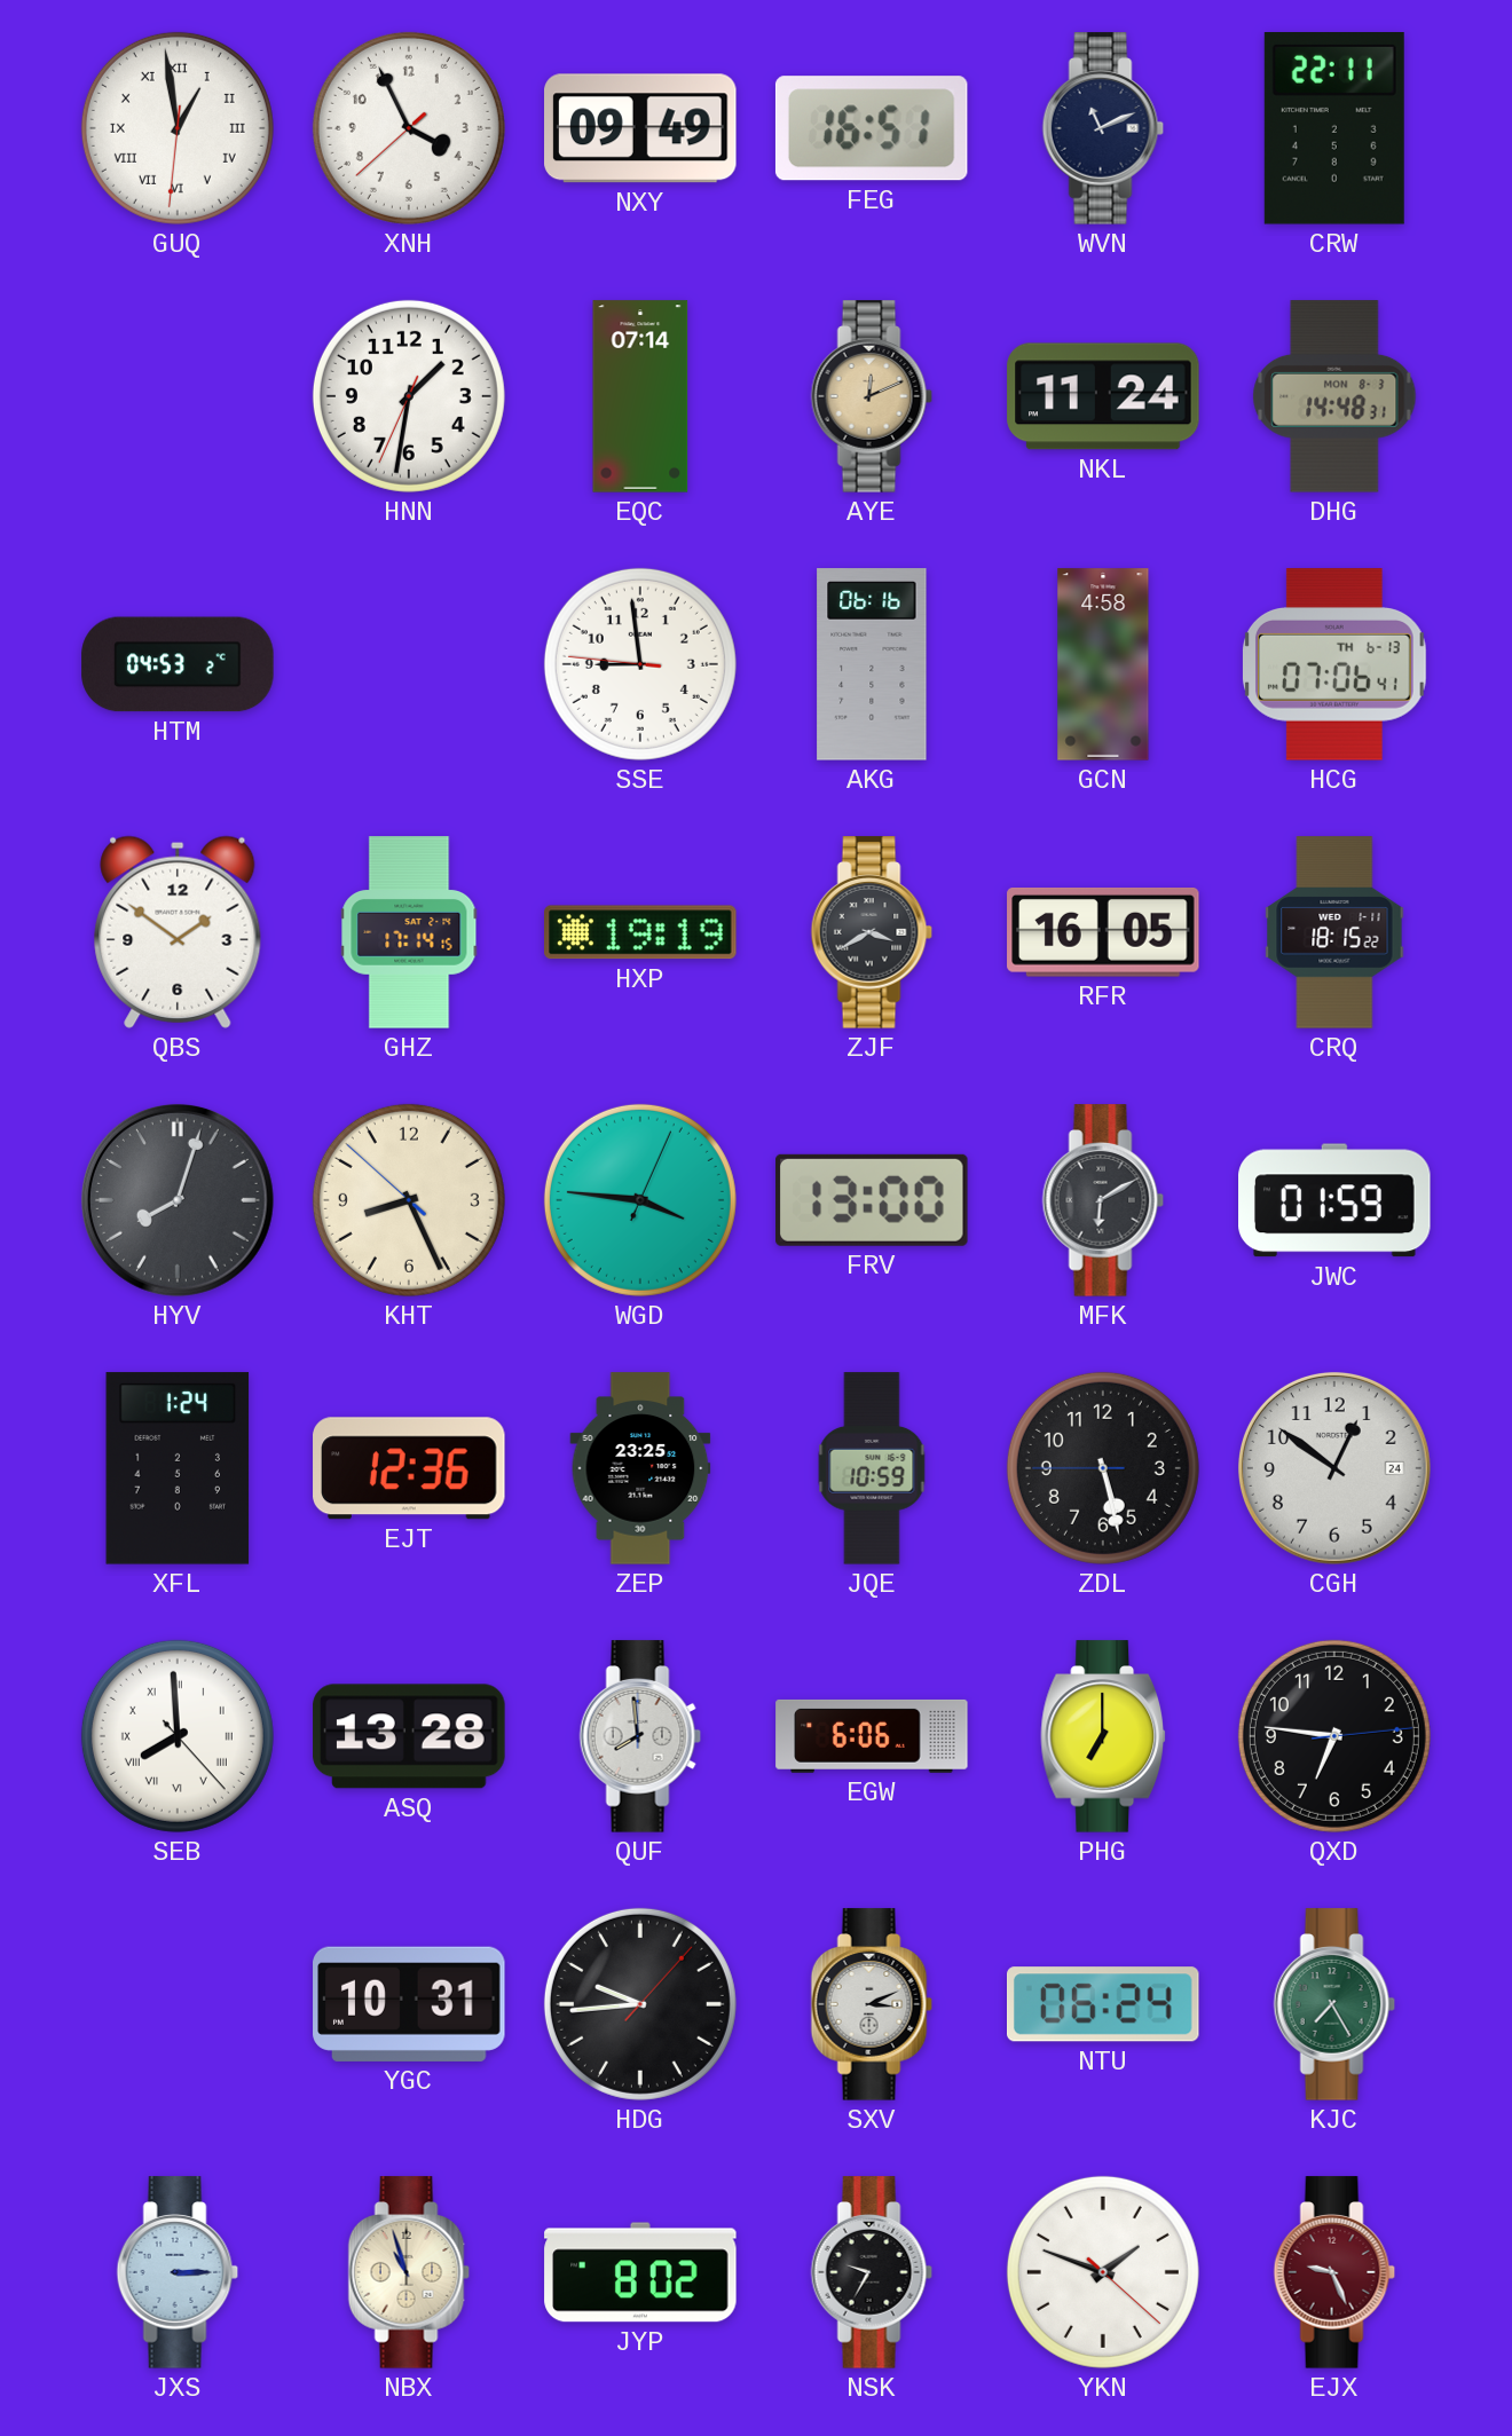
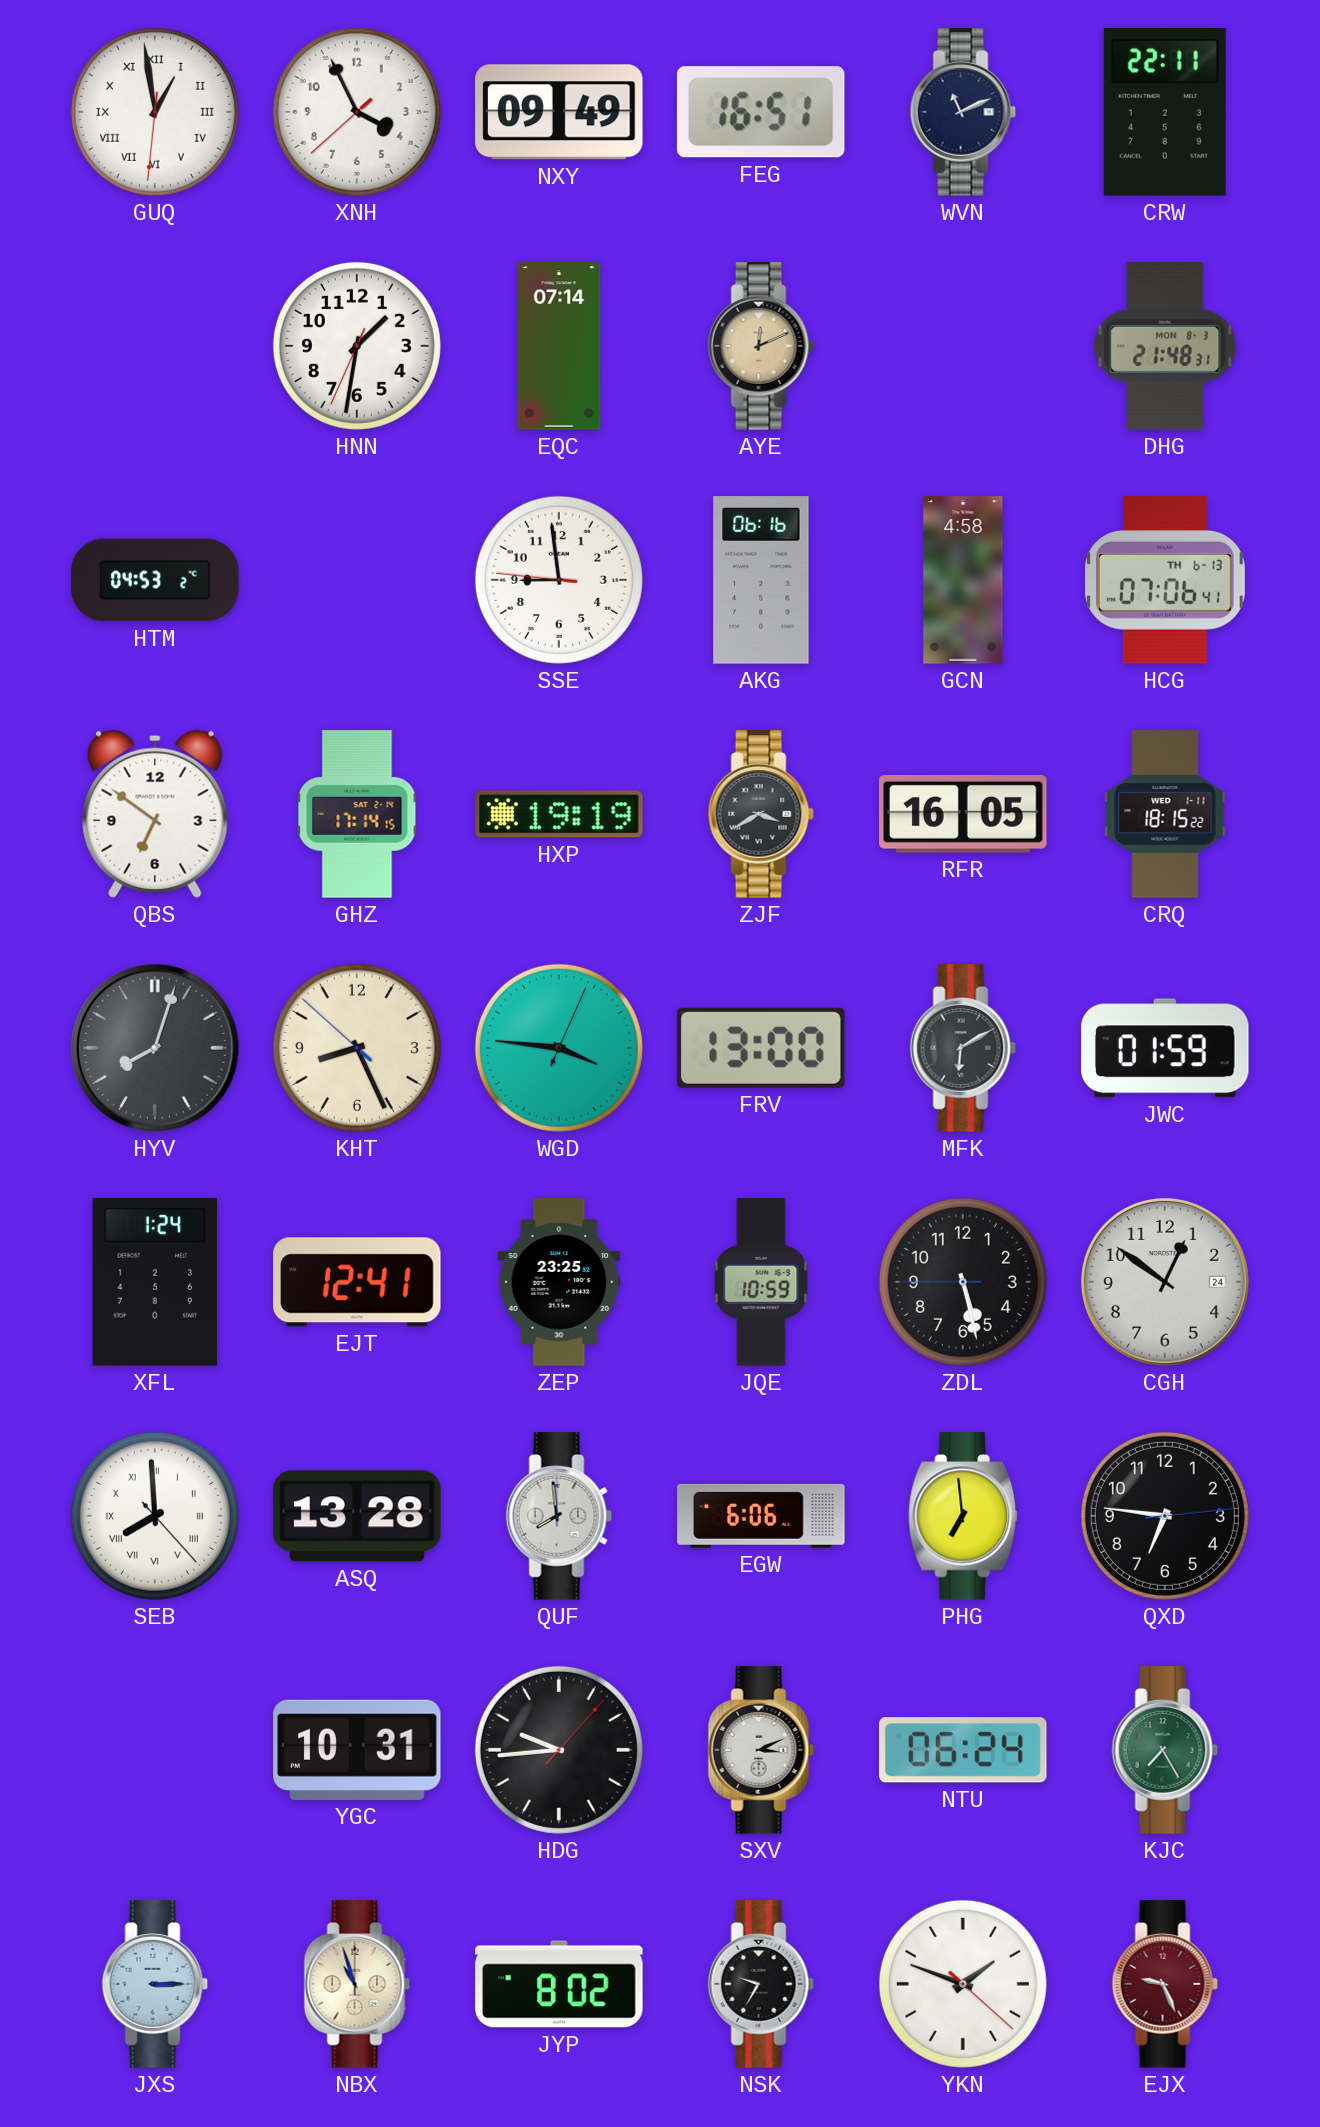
NKL: 11:24 -> none (1103, 396)
DHG: 14:48 -> 21:48 (1165, 346)
QBS: 1:51 -> 6:51 (155, 814)
EJT: 12:36 -> 12:41 (357, 1282)
PHG: 7:00 -> 6:59 (963, 1516)
